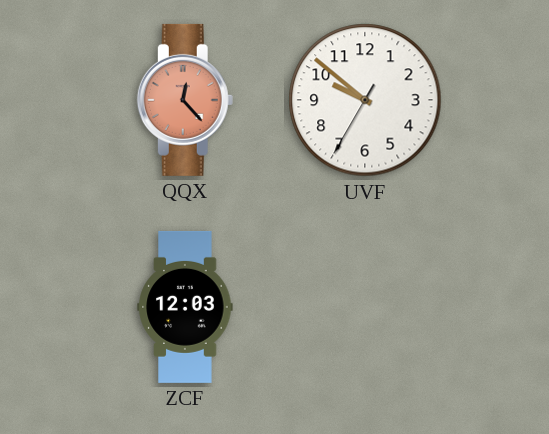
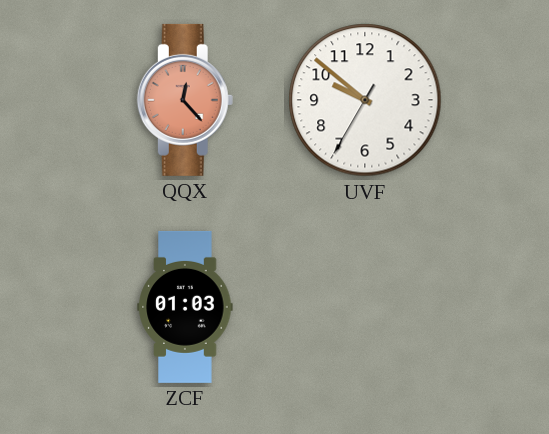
ZCF: 12:03 -> 01:03 (185, 307)
